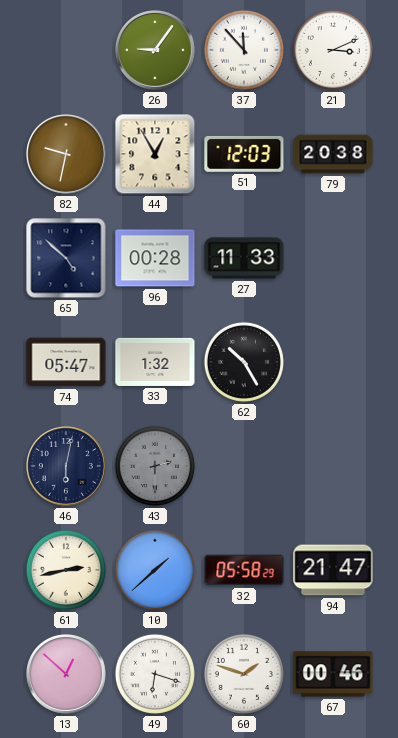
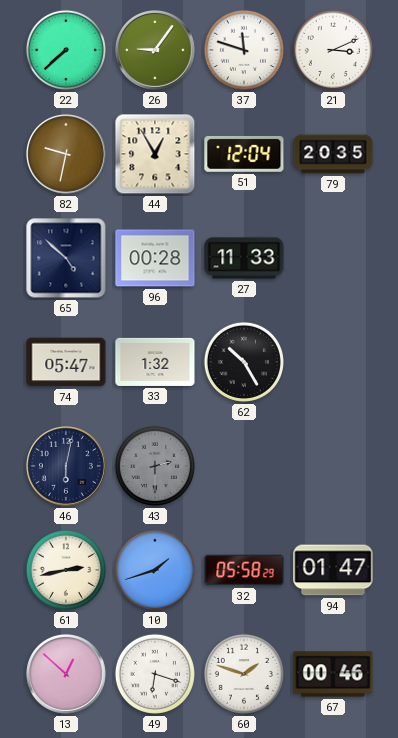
22: none -> 7:38 (66, 50)
37: 11:53 -> 11:48 (244, 50)
51: 12:03 -> 12:04 (244, 154)
79: 20:38 -> 20:35 (333, 154)
10: 1:38 -> 1:42 (155, 570)
94: 21:47 -> 01:47 (333, 570)
